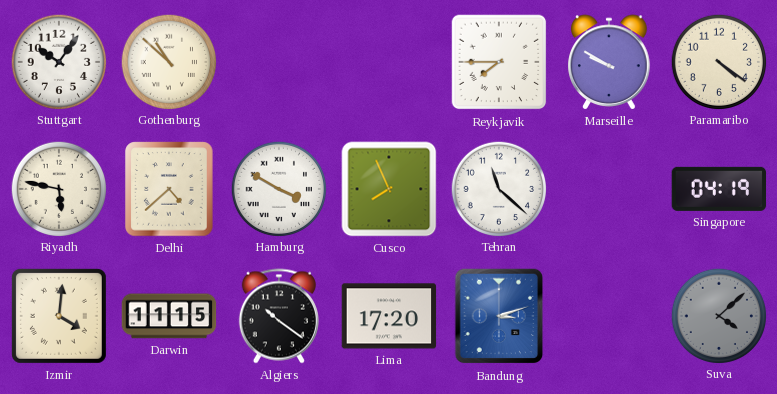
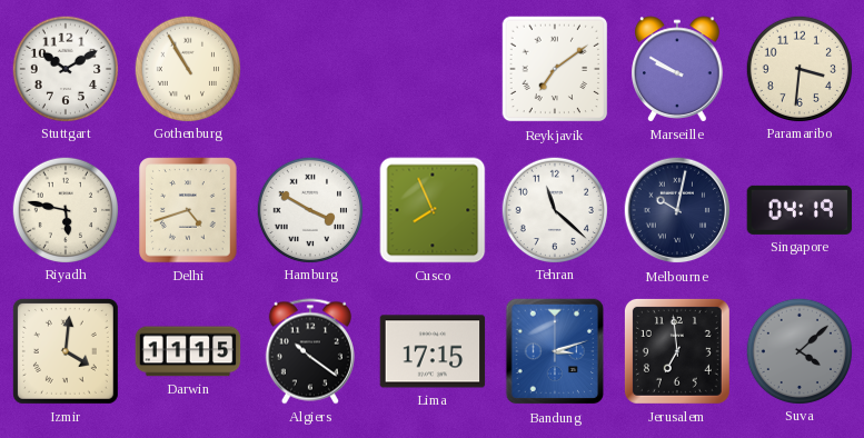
Stuttgart: 10:06 -> 10:10 (64, 68)
Gothenburg: 10:52 -> 10:55 (187, 68)
Reykjavik: 7:45 -> 7:09 (555, 69)
Paramaribo: 4:21 -> 3:31 (798, 68)
Delhi: 4:38 -> 4:42 (188, 210)
Melbourne: none -> 10:02 (677, 210)
Lima: 17:20 -> 17:15 (433, 351)
Jerusalem: none -> 6:59 (677, 351)
